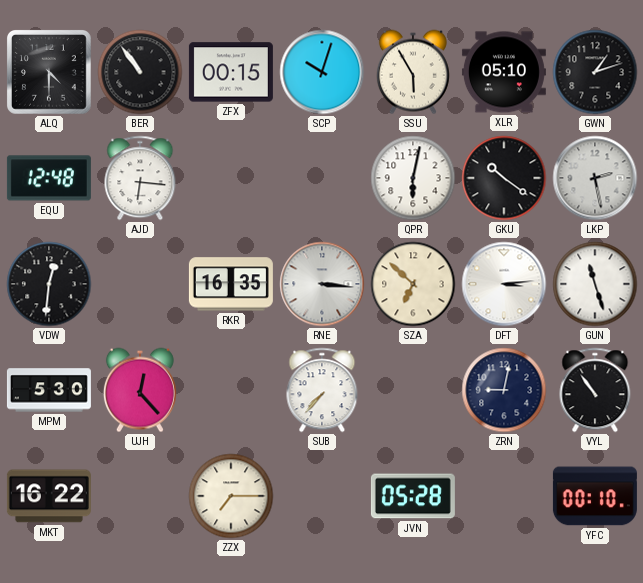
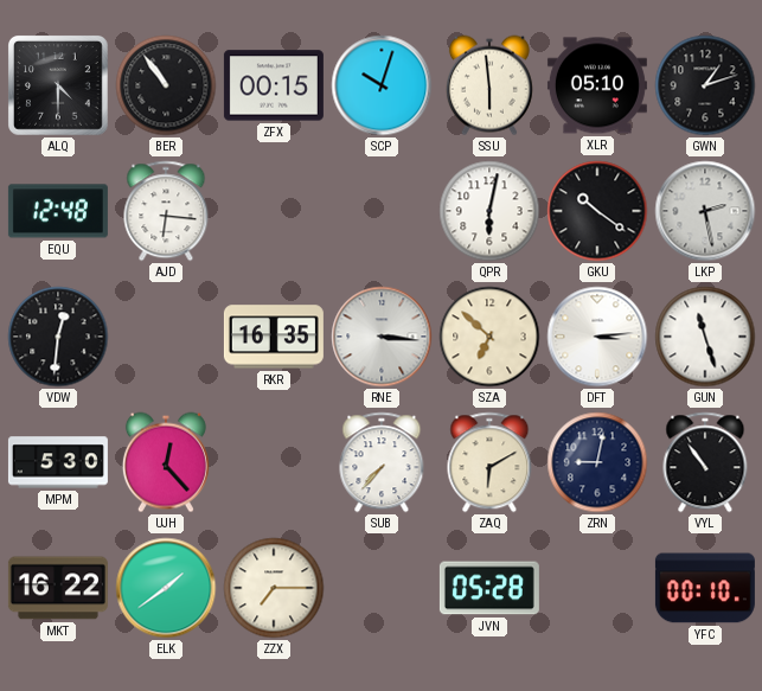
SSU: 5:55 -> 5:59 (489, 85)
ZAQ: none -> 6:10 (489, 462)
ELK: none -> 1:39 (166, 588)
